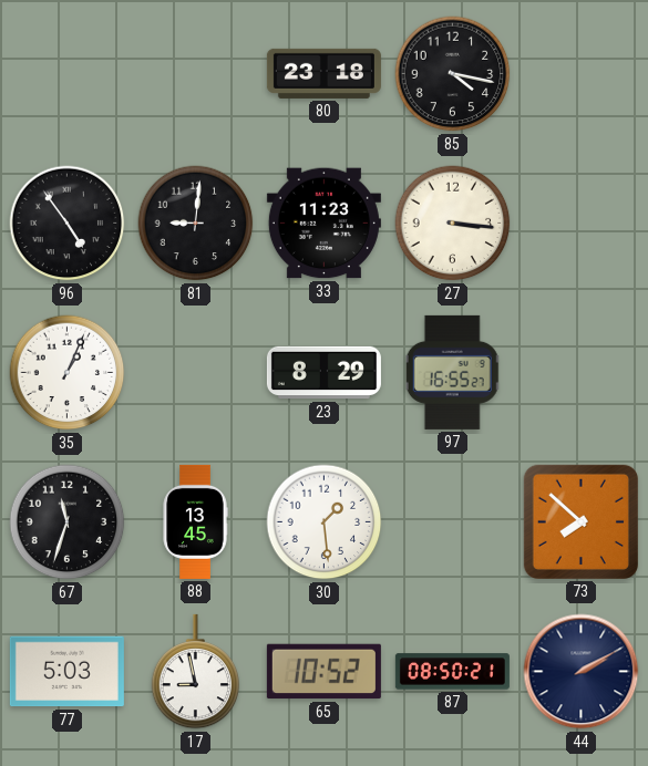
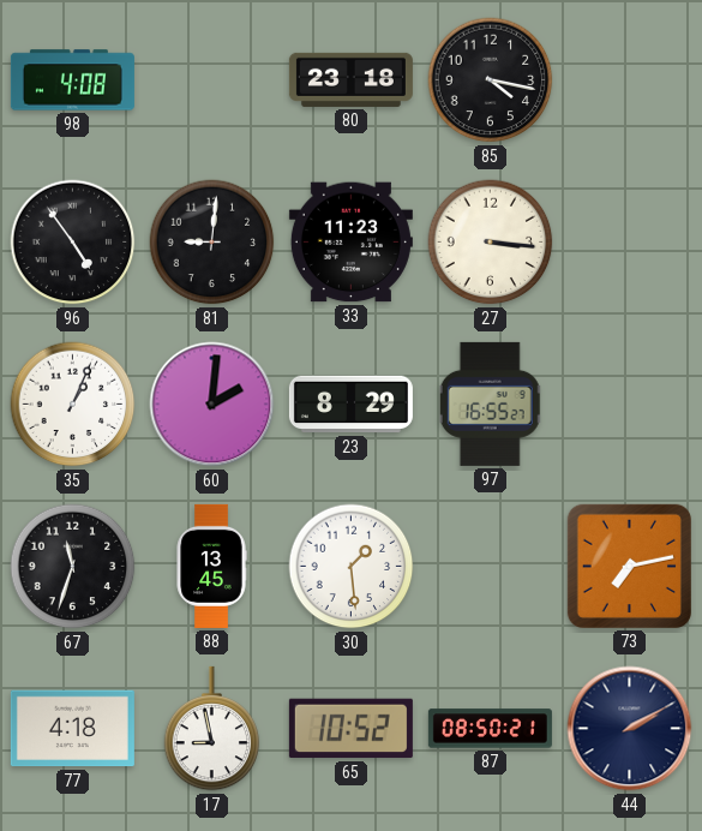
98: none -> 4:08 (72, 80)
60: none -> 2:01 (212, 405)
73: 7:52 -> 7:13 (629, 566)
77: 5:03 -> 4:18 (72, 729)
